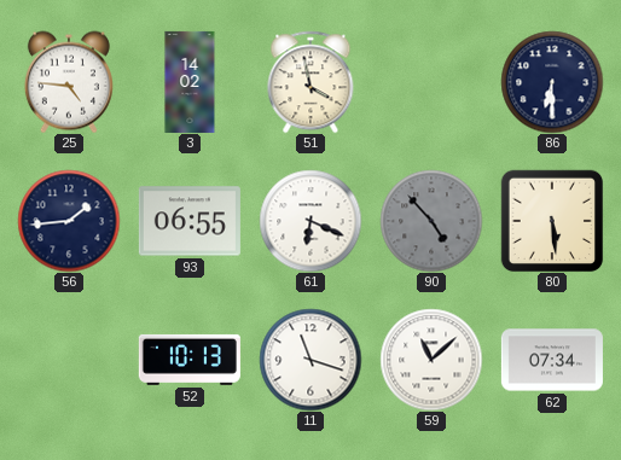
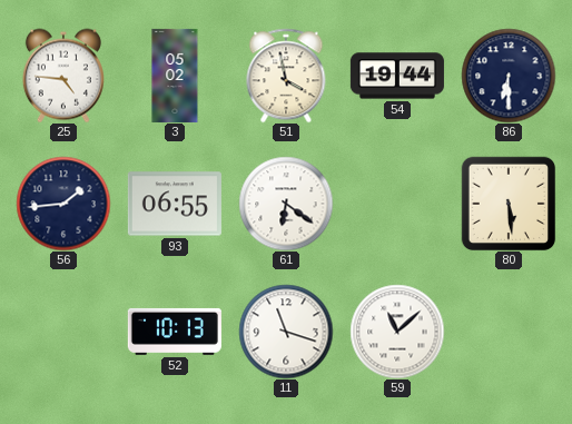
3: 14:02 -> 05:02 (175, 76)
54: none -> 19:44 (397, 76)
61: 6:19 -> 6:21 (286, 204)
90: 4:53 -> none (431, 221)
62: 07:34 -> none (552, 360)
